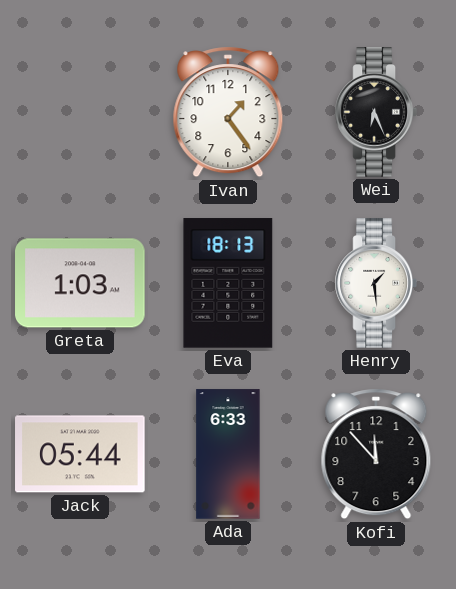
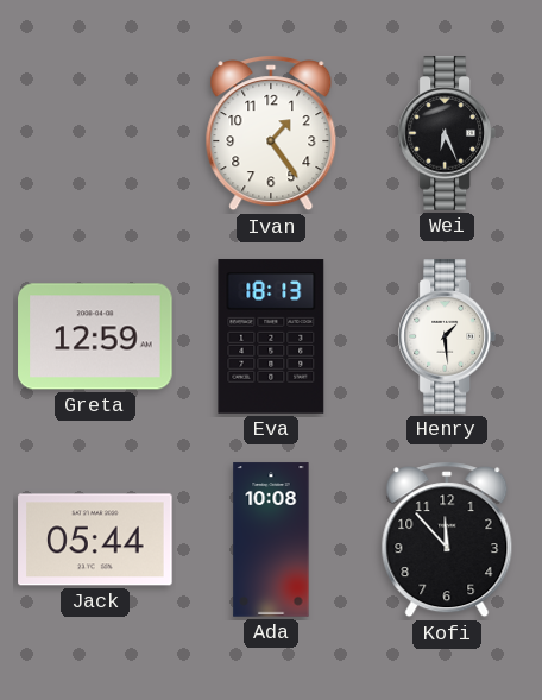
Greta: 1:03 -> 12:59 (95, 336)
Ada: 6:33 -> 10:08 (271, 540)
